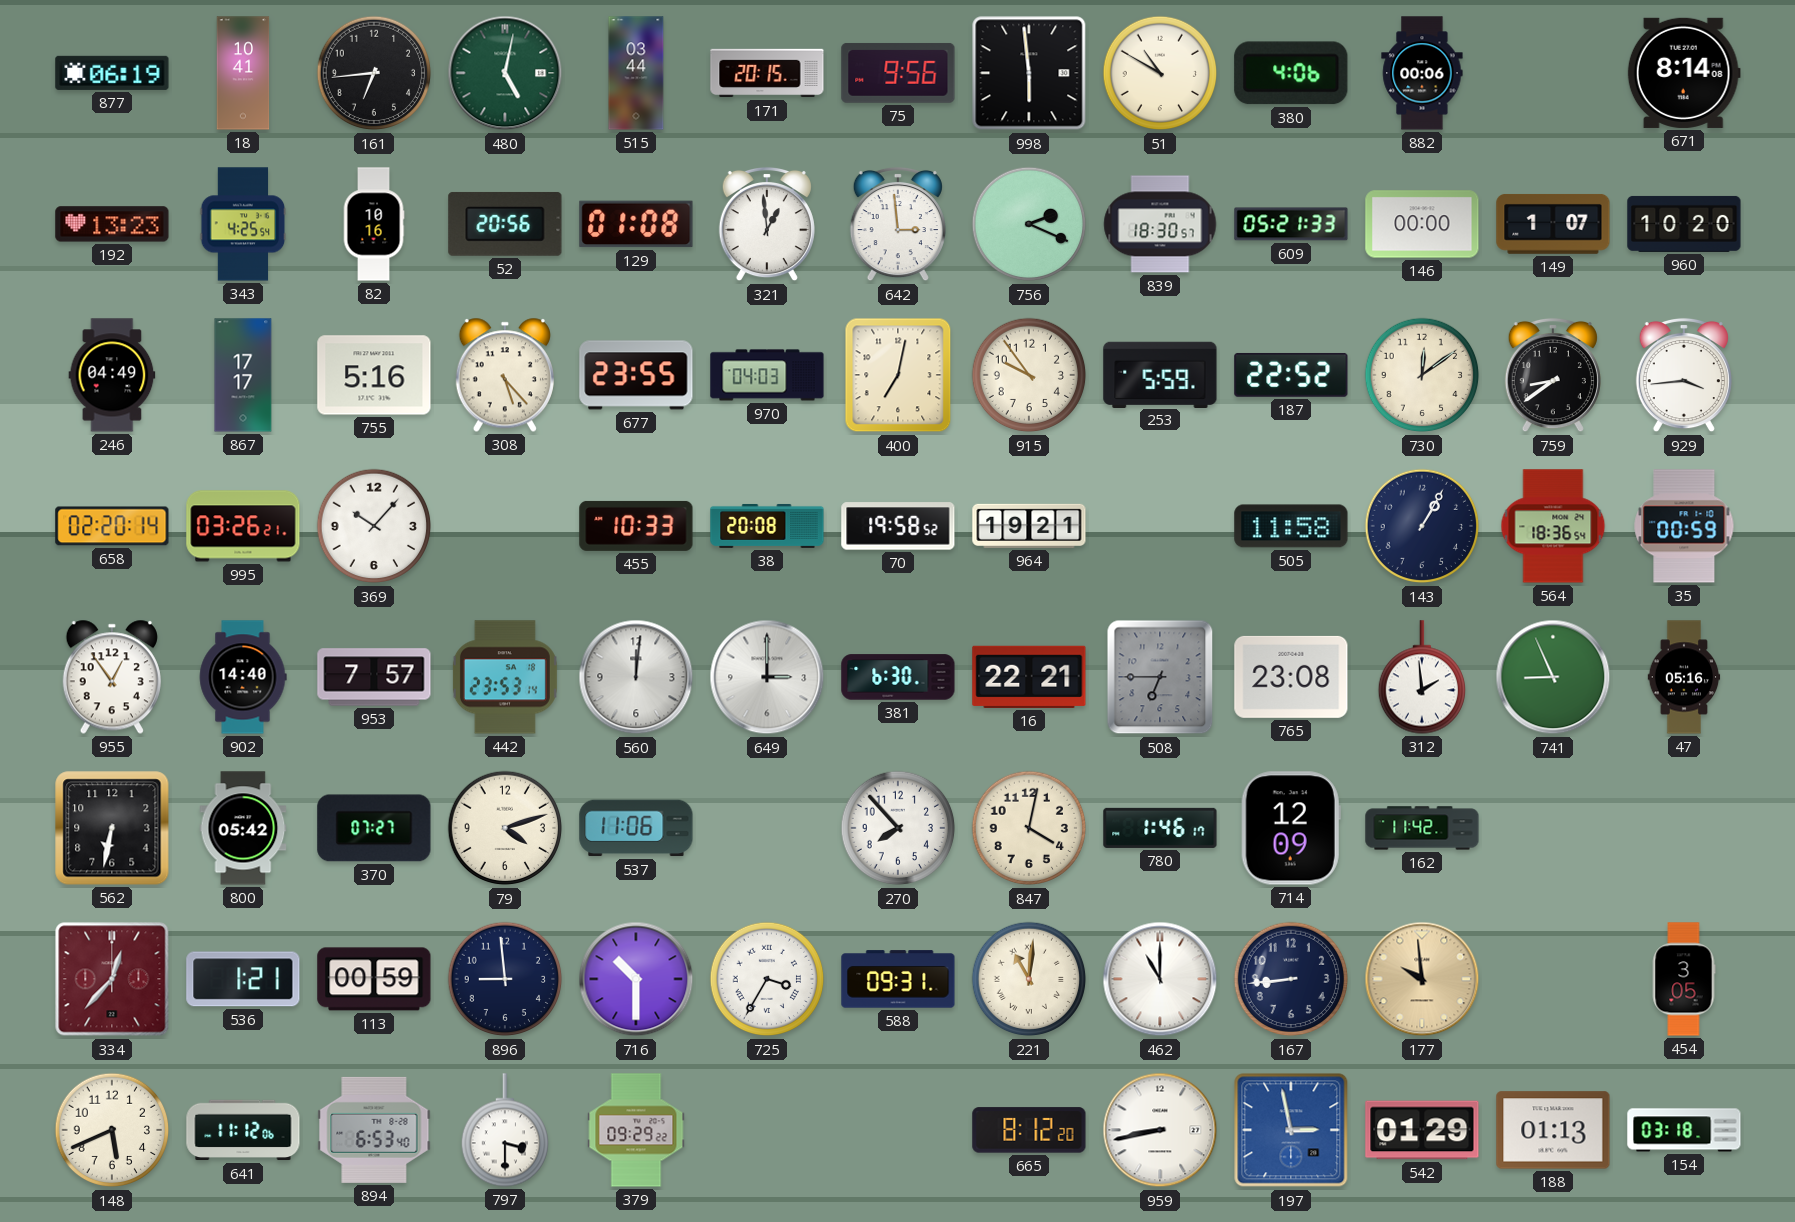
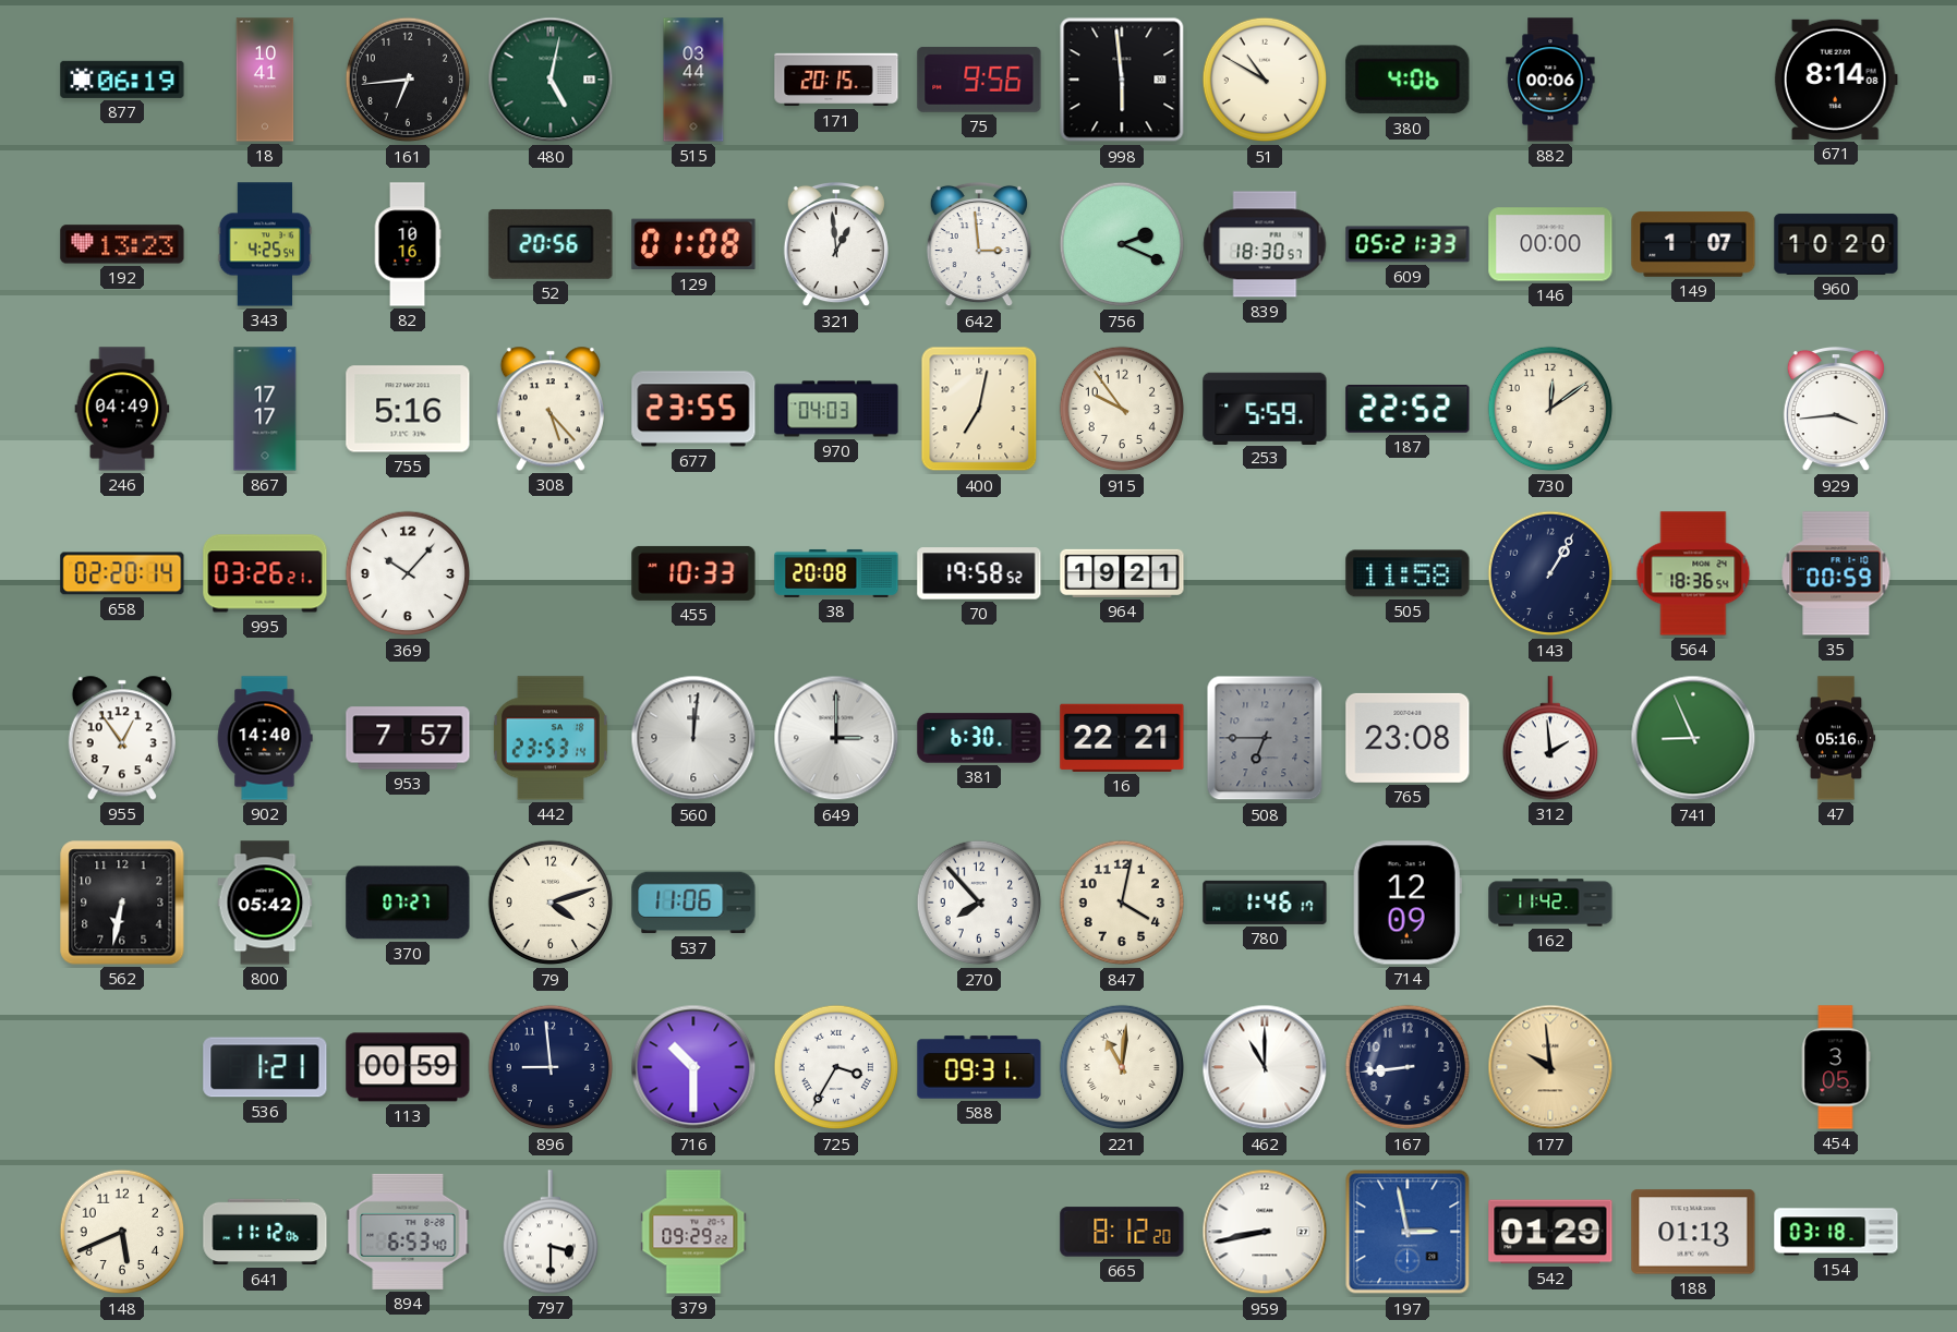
759: 8:39 -> none (1553, 375)
334: 12:37 -> none (112, 979)
